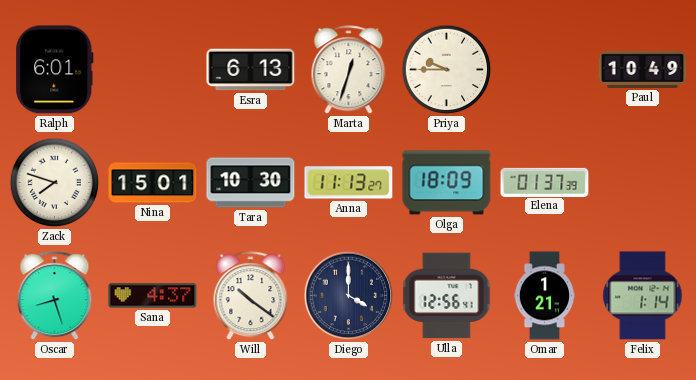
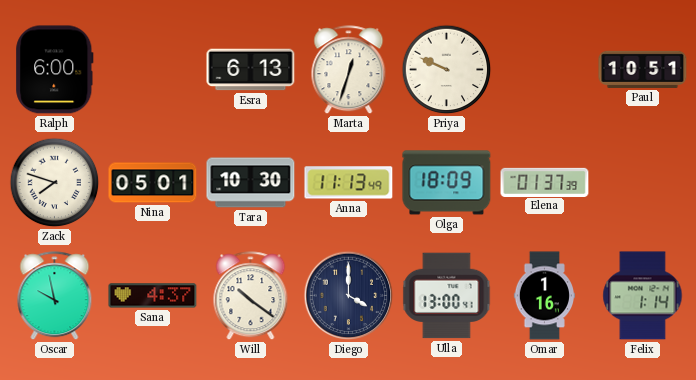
Ralph: 6:01 -> 6:00 (55, 70)
Priya: 9:45 -> 9:49 (447, 70)
Paul: 10:49 -> 10:51 (643, 69)
Nina: 15:01 -> 05:01 (153, 183)
Anna: 11:13:27 -> 11:13:49 (349, 183)
Oscar: 8:27 -> 9:58 (55, 296)
Ulla: 12:56 -> 13:00 (447, 296)
Omar: 1:21 -> 1:16 (544, 296)
